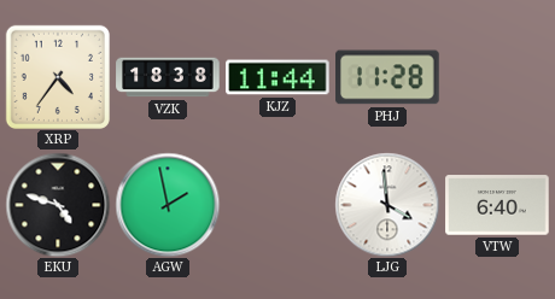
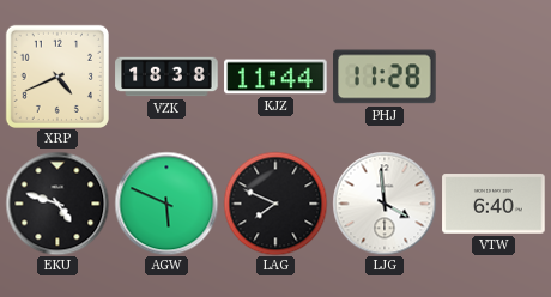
XRP: 4:36 -> 4:41 (57, 77)
AGW: 1:58 -> 5:49 (166, 204)
LAG: none -> 7:49 (275, 204)
